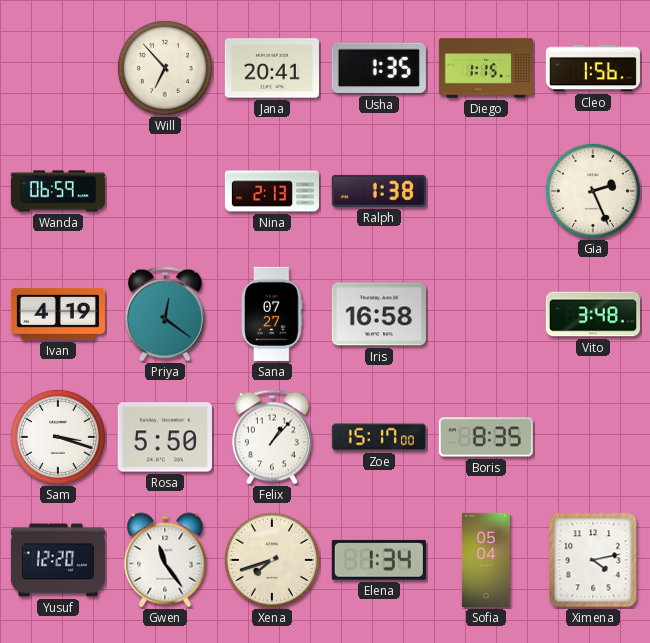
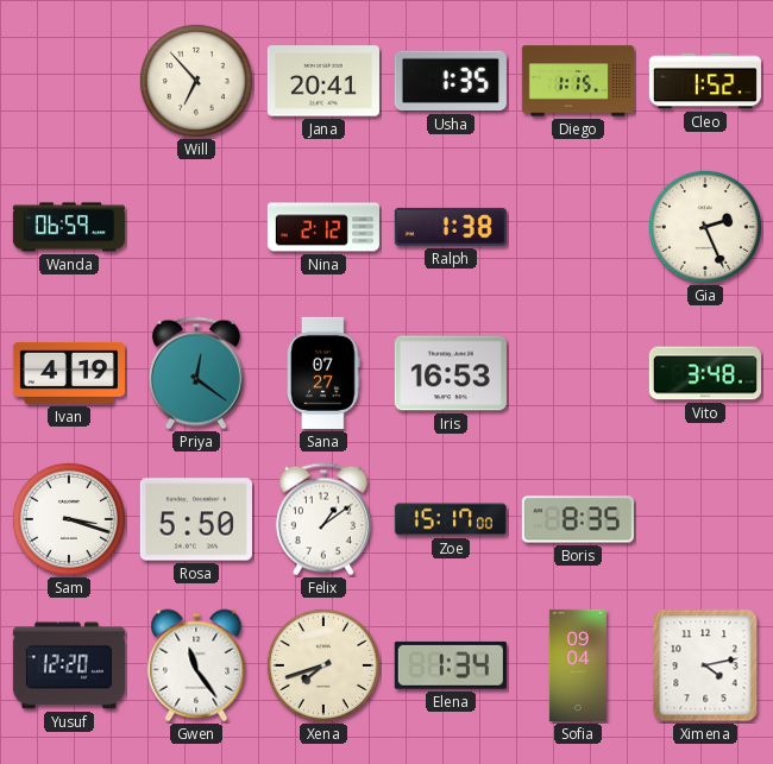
Cleo: 1:56 -> 1:52 (705, 81)
Nina: 2:13 -> 2:12 (323, 227)
Iris: 16:58 -> 16:53 (451, 373)
Felix: 1:07 -> 1:09 (323, 519)
Sofia: 05:04 -> 09:04 (578, 665)
